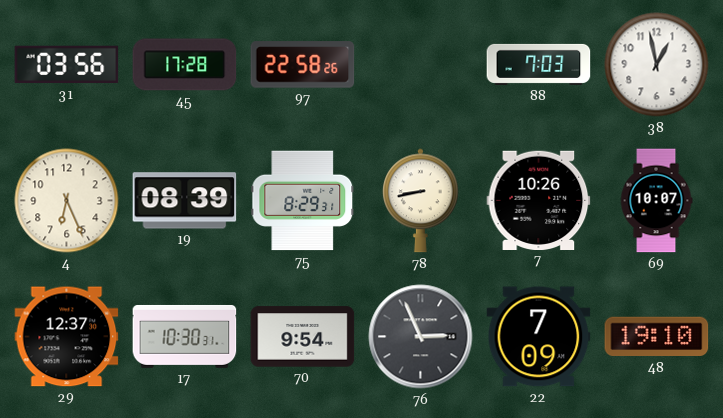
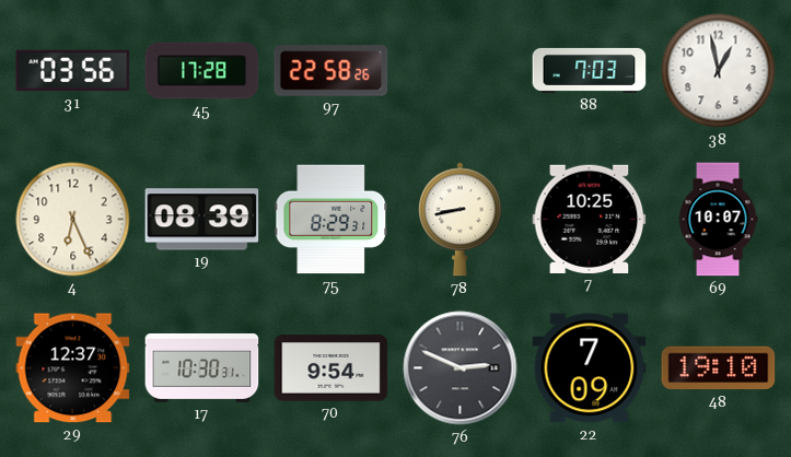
7: 10:26 -> 10:25 (590, 219)
76: 2:56 -> 2:49 (461, 368)
